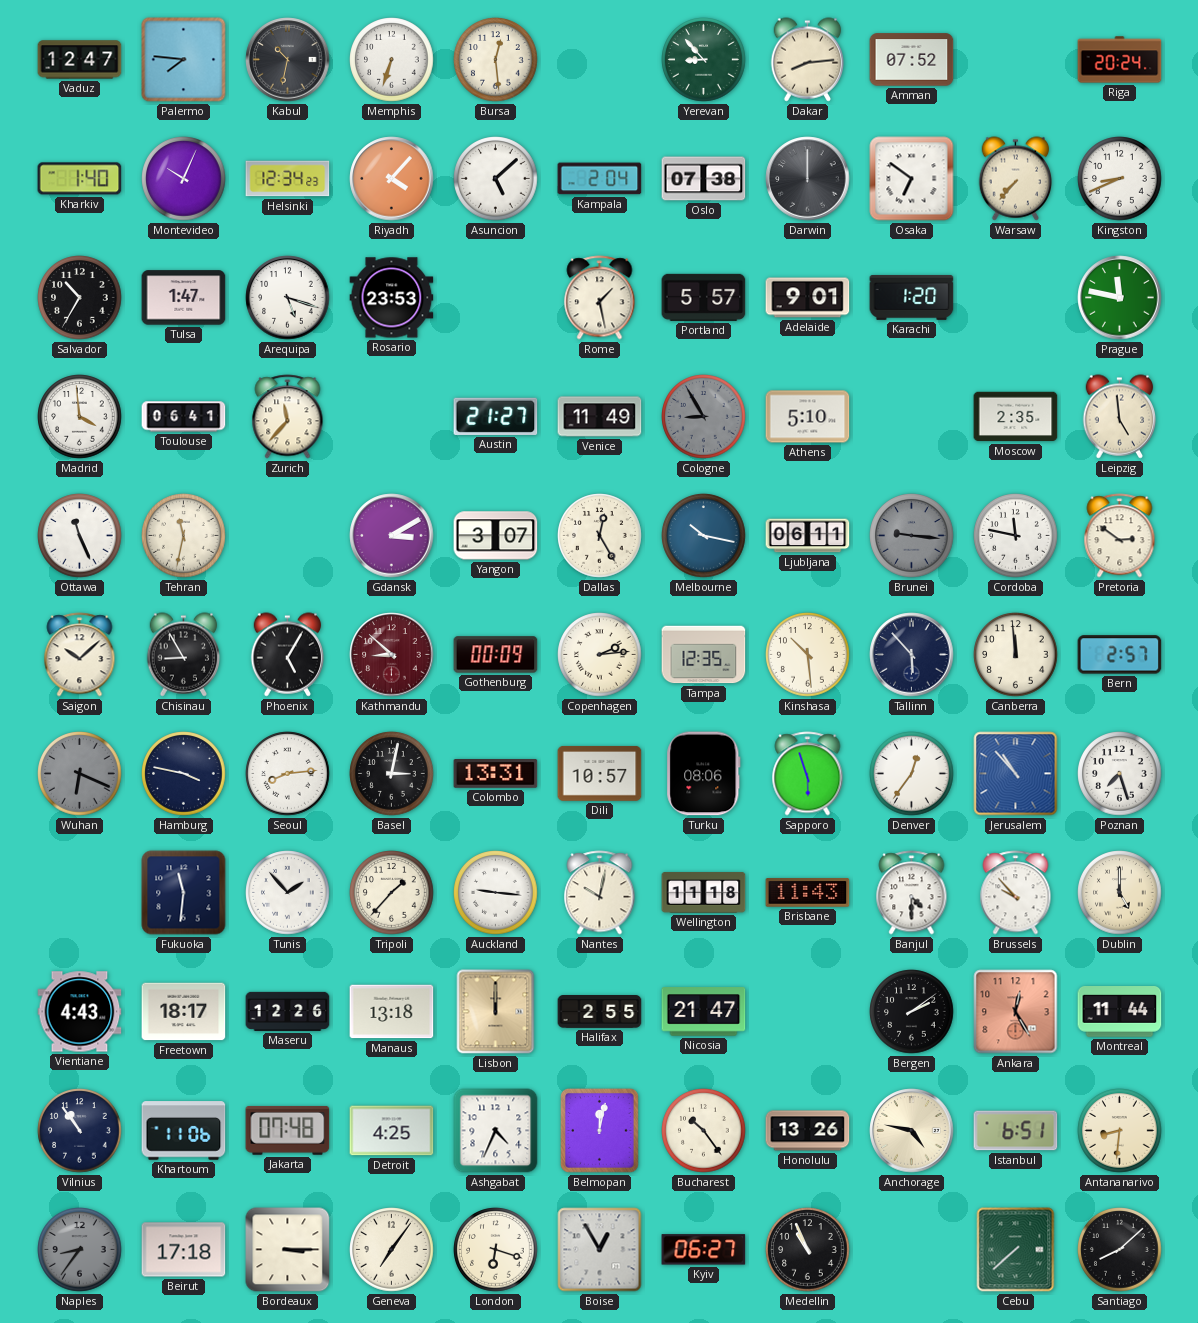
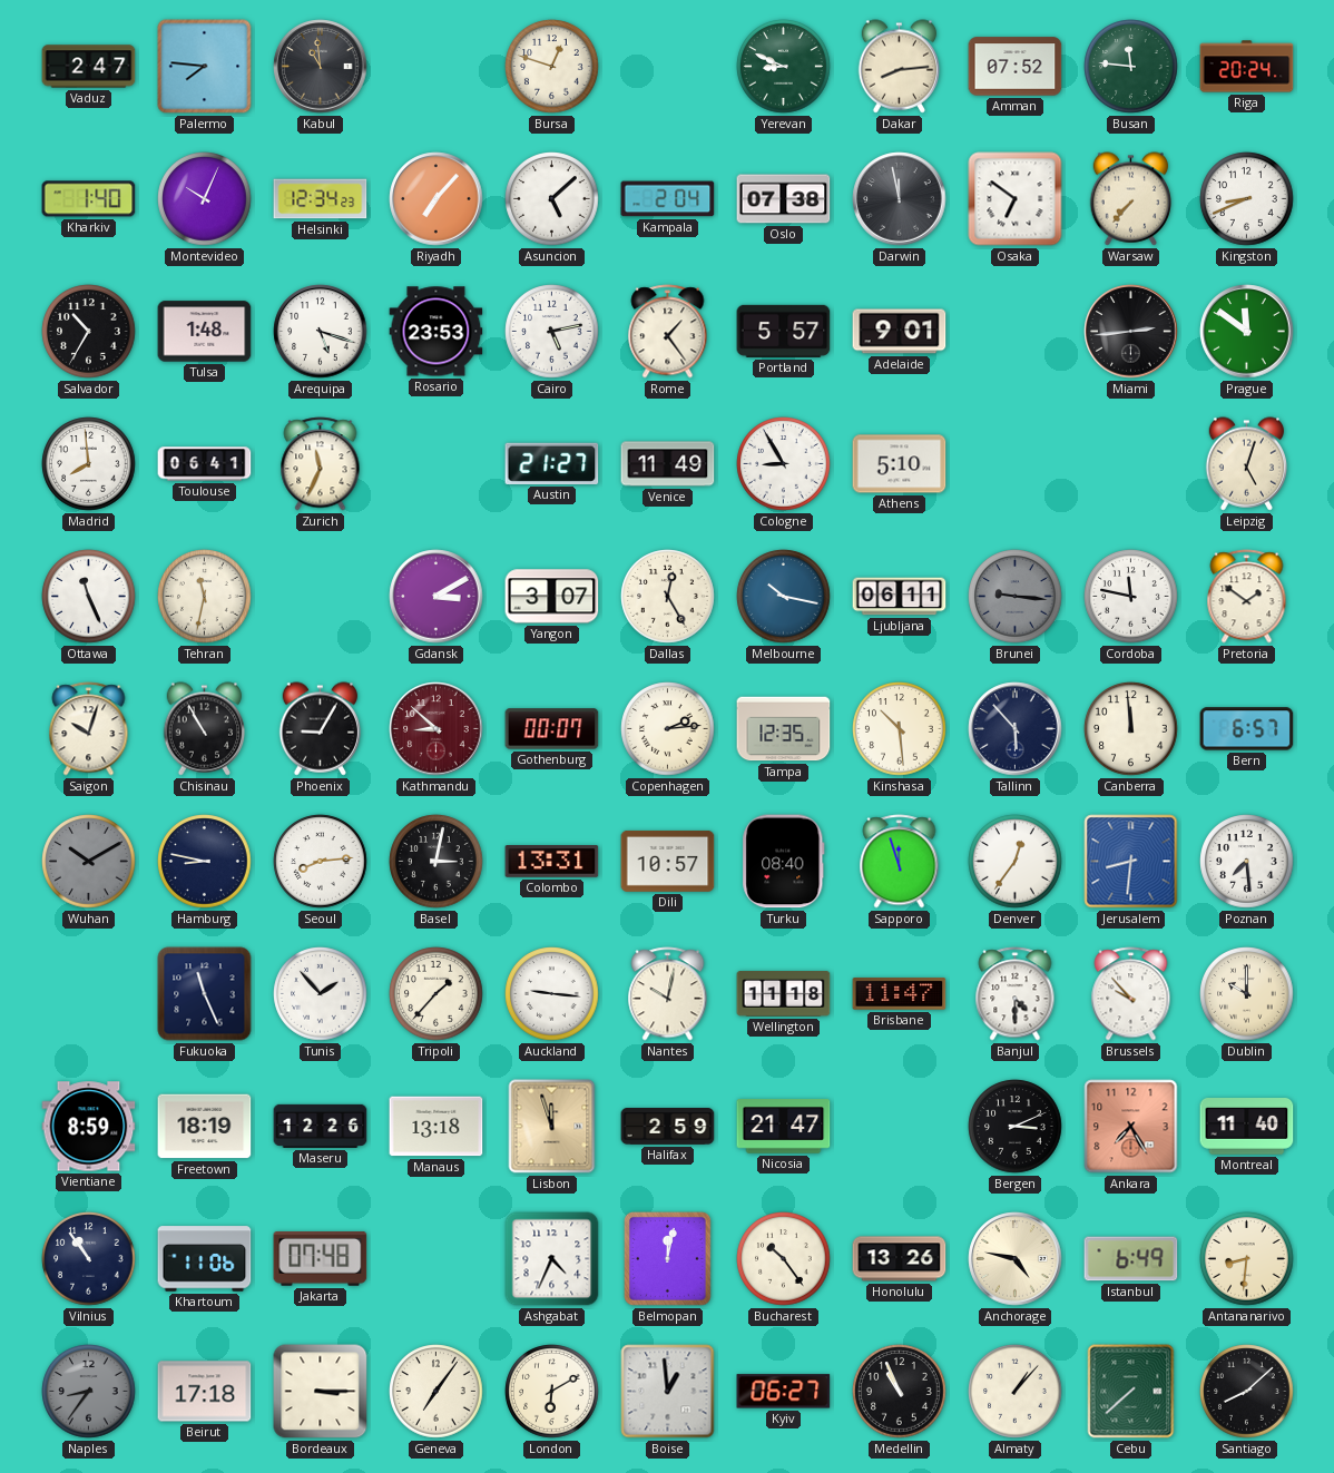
Vaduz: 12:47 -> 2:47 (89, 67)
Kabul: 10:32 -> 10:59 (321, 67)
Memphis: 6:33 -> none (392, 60)
Bursa: 12:29 -> 12:48 (552, 67)
Yerevan: 8:53 -> 8:49 (784, 67)
Busan: none -> 11:46 (1131, 67)
Riyadh: 4:07 -> 7:07 (437, 199)
Darwin: 12:00 -> 11:58 (900, 199)
Tulsa: 1:47 -> 1:48 (205, 332)
Cairo: none -> 5:13 (552, 332)
Rome: 1:28 -> 1:24 (668, 332)
Karachi: 1:20 -> none (912, 297)
Miami: none -> 2:44 (1131, 332)
Prague: 11:47 -> 11:51 (1247, 332)
Madrid: 3:59 -> 7:59 (89, 464)
Zurich: 11:37 -> 11:34 (321, 464)
Cologne dial: grey -> white (784, 464)
Moscow: 2:35 -> none (1016, 417)
Leipzig: 4:59 -> 5:03 (1247, 464)
Pretoria: 2:51 -> 1:51 (1247, 597)
Saigon: 10:08 -> 10:03 (89, 729)
Chisinau: 8:55 -> 10:55 (205, 729)
Phoenix: 5:05 -> 9:05 (321, 729)
Gothenburg: 00:09 -> 00:07 (552, 729)
Bern: 2:57 -> 6:57 (1247, 729)
Wuhan: 6:19 -> 10:10 (89, 862)
Hamburg: 3:47 -> 8:47 (205, 862)
Turku: 08:06 -> 08:40 (784, 862)
Sapporo: 5:57 -> 11:57 (900, 862)
Jerusalem: 10:53 -> 8:31 (1131, 862)
Poznan: 7:27 -> 7:29 (1247, 862)
Fukuoka: 11:31 -> 11:26 (205, 994)
Brisbane: 11:43 -> 11:47 (900, 994)
Dublin: 5:00 -> 10:00 (1247, 994)
Vientiane: 4:43 -> 8:59 (89, 1127)
Freetown: 18:17 -> 18:19 (205, 1127)
Lisbon: 12:00 -> 11:57 (552, 1127)
Halifax: 2:55 -> 2:59 (668, 1127)
Bergen: 2:09 -> 3:11 (1016, 1127)
Ankara: 12:25 -> 7:25 (1131, 1127)
Montreal: 11:44 -> 11:40 (1247, 1127)
Detroit: 4:25 -> none (392, 1131)
Istanbul: 6:51 -> 6:49 (1131, 1259)
London: 6:18 -> 6:10 (552, 1392)
Boise: 12:55 -> 12:59 (668, 1392)
Almaty: none -> 1:07 (1016, 1392)
